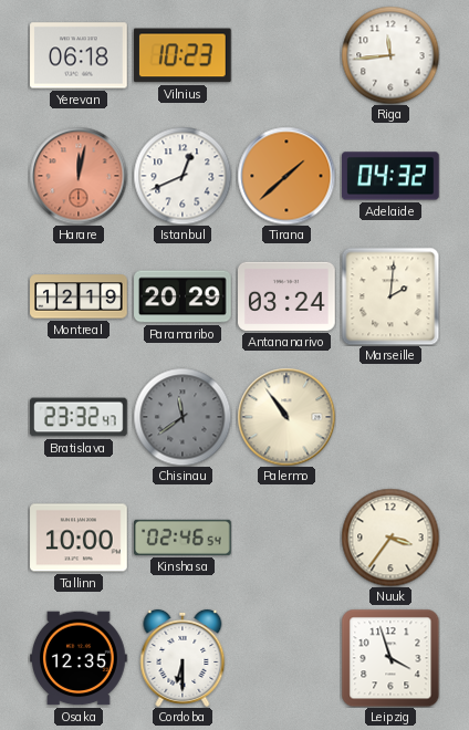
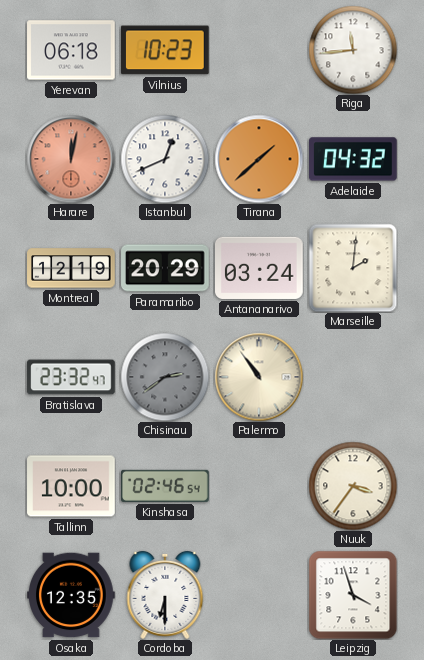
Chisinau: 11:39 -> 2:39 (165, 377)
